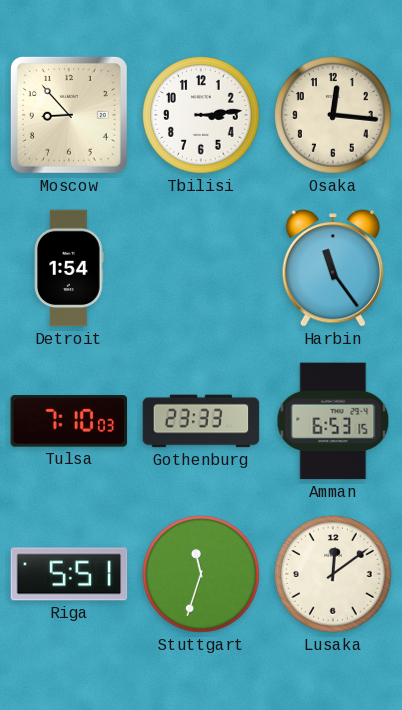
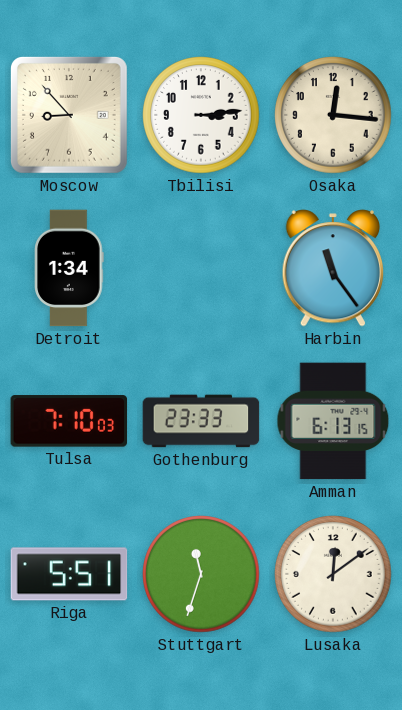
Detroit: 1:54 -> 1:34 (69, 268)
Amman: 6:53 -> 6:13 (333, 421)
